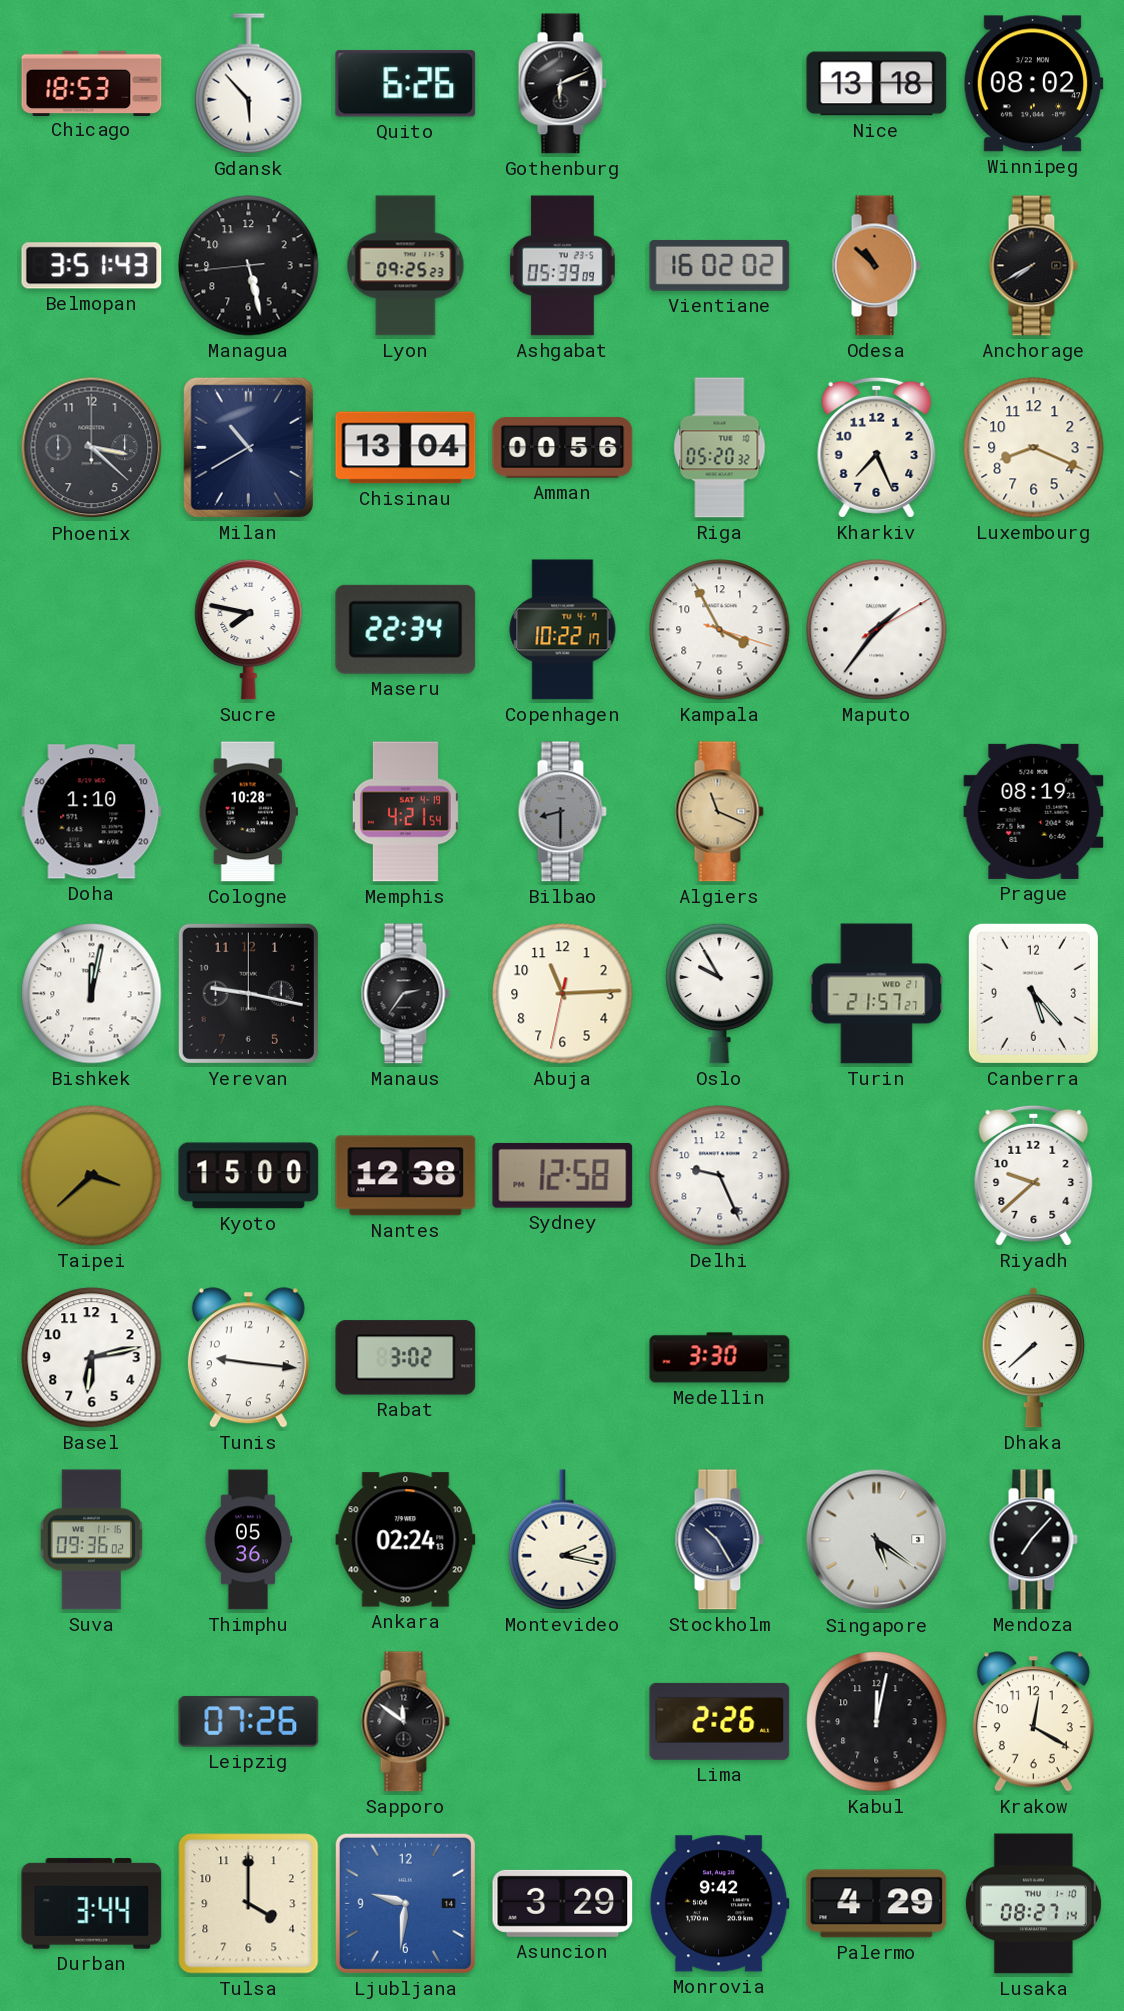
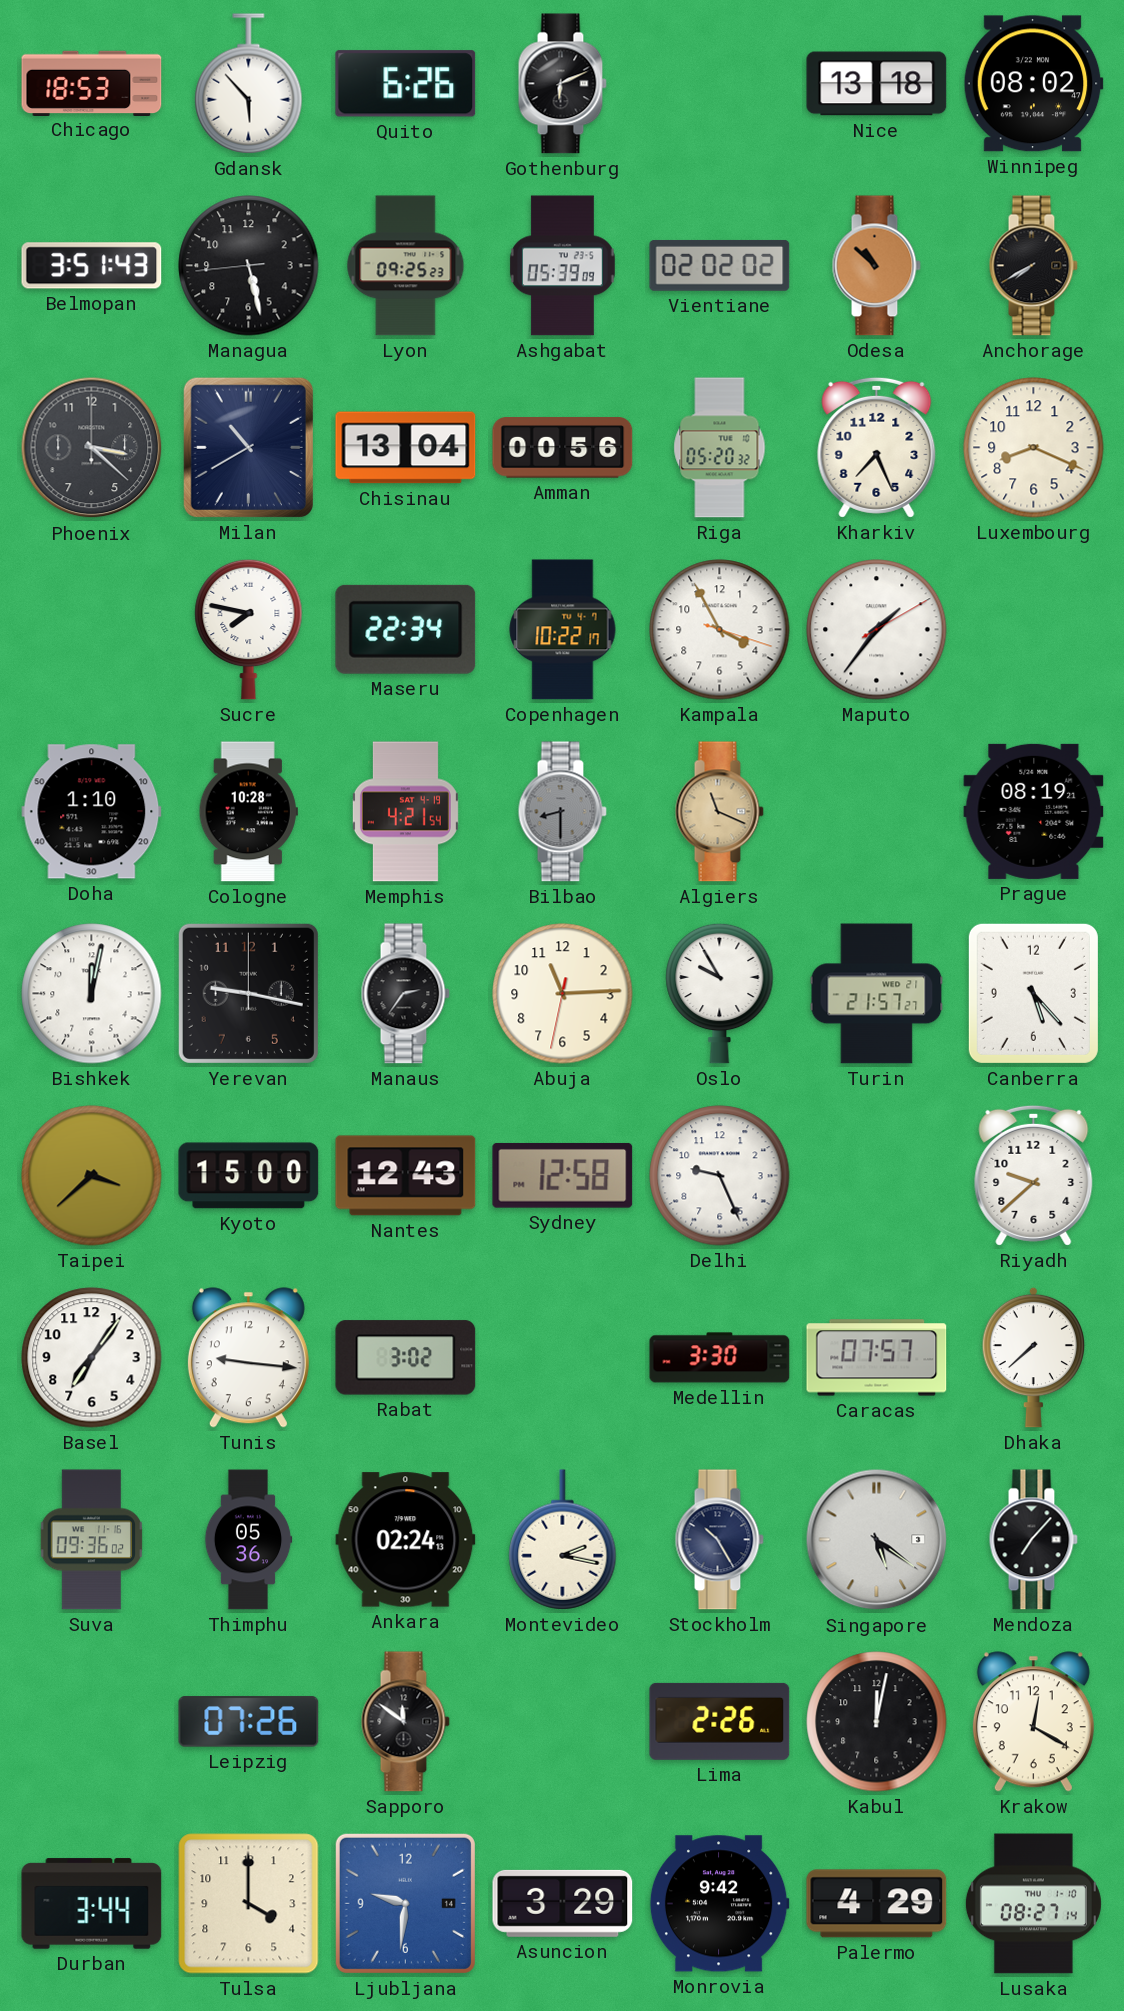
Vientiane: 16:02 -> 02:02 (720, 265)
Nantes: 12:38 -> 12:43 (406, 1176)
Basel: 6:13 -> 7:06 (92, 1358)
Caracas: none -> 07:57 (877, 1358)
